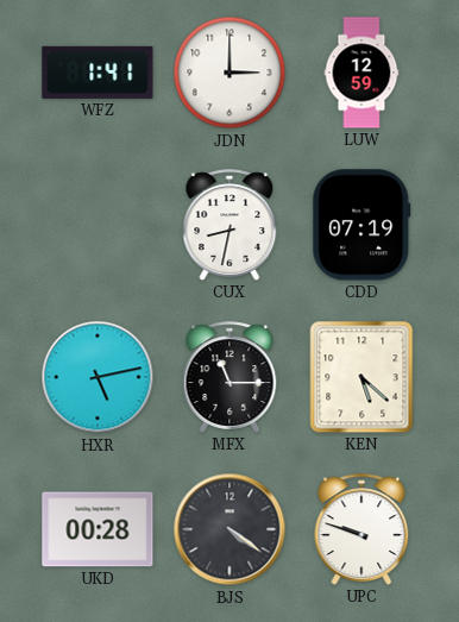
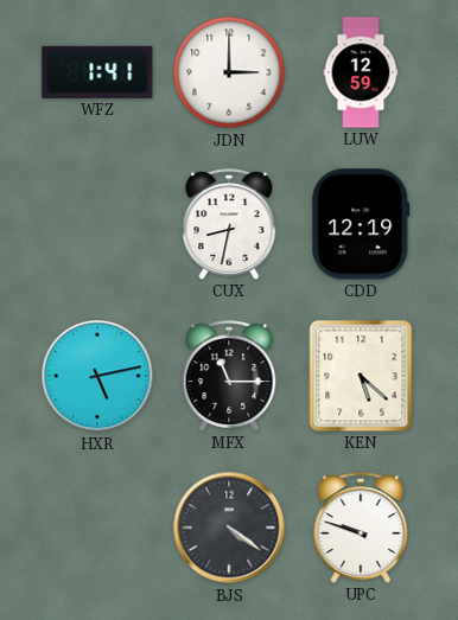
CDD: 07:19 -> 12:19 (361, 224)
UKD: 00:28 -> none (98, 529)
